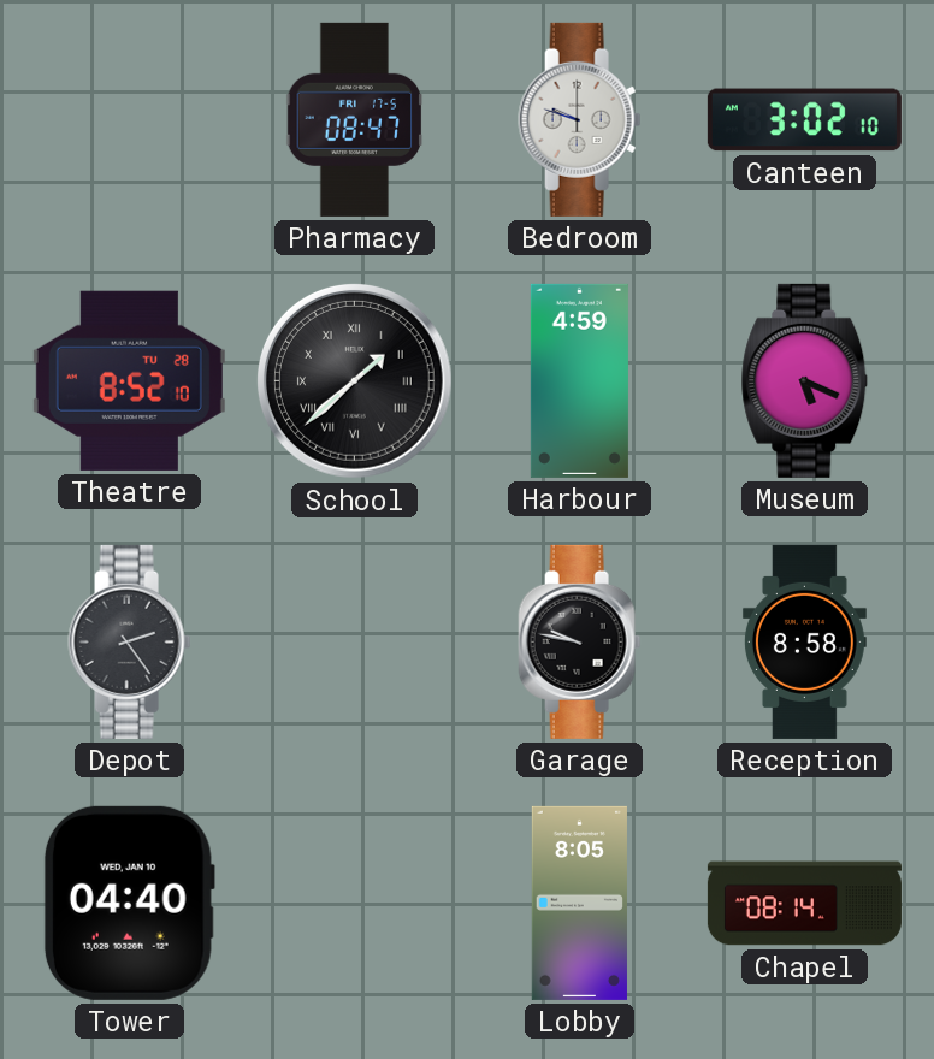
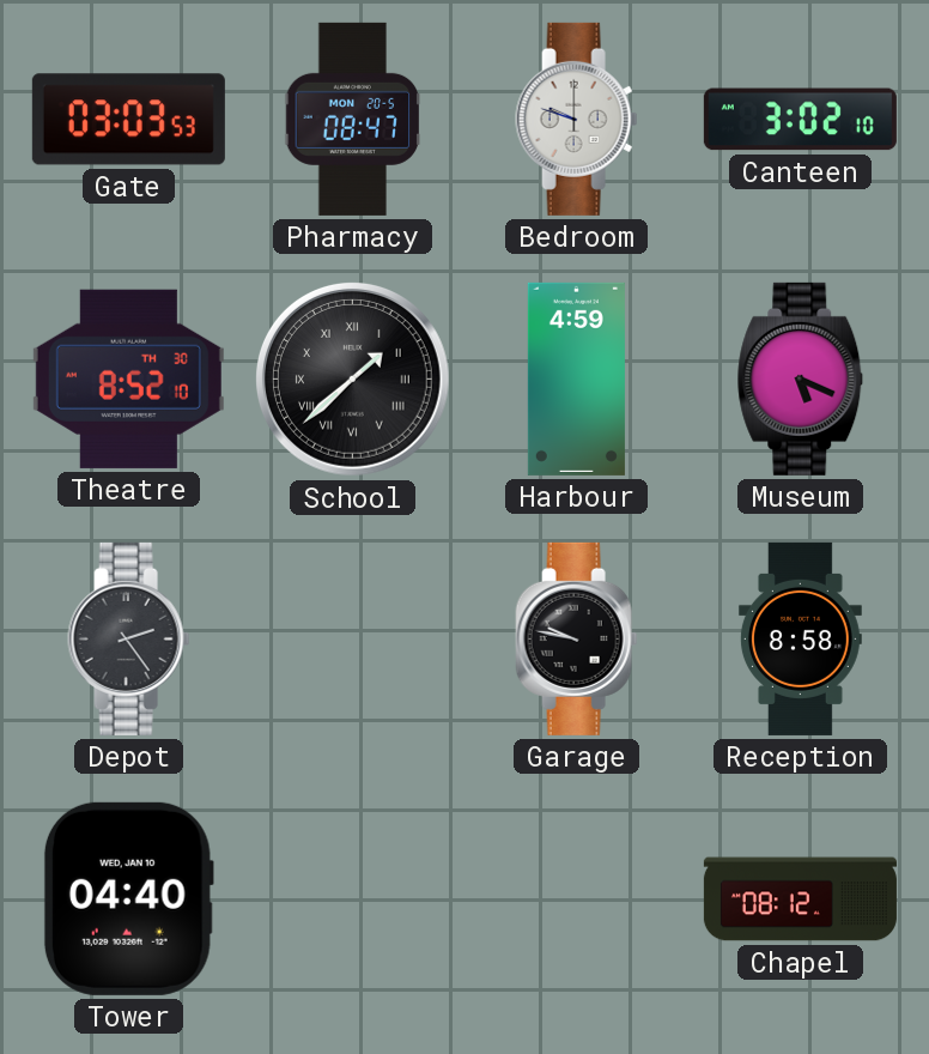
Gate: none -> 03:03 (128, 120)
Pharmacy date: FRI 17-5 -> MON 20-5 (353, 119)
Theatre date: TU 28 -> TH 30 (128, 378)
Lobby: 8:05 -> none (579, 903)
Chapel: 08:14 -> 08:12 (800, 899)
